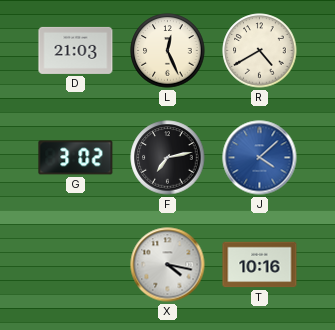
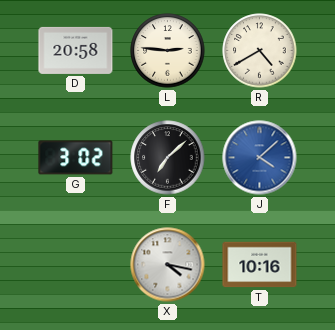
D: 21:03 -> 20:58 (76, 50)
L: 12:26 -> 2:46 (168, 51)
F: 7:13 -> 7:08 (168, 158)
